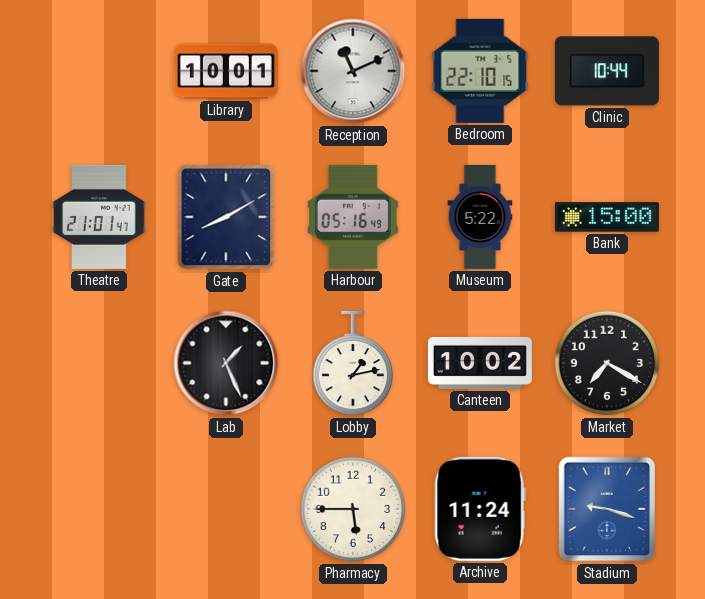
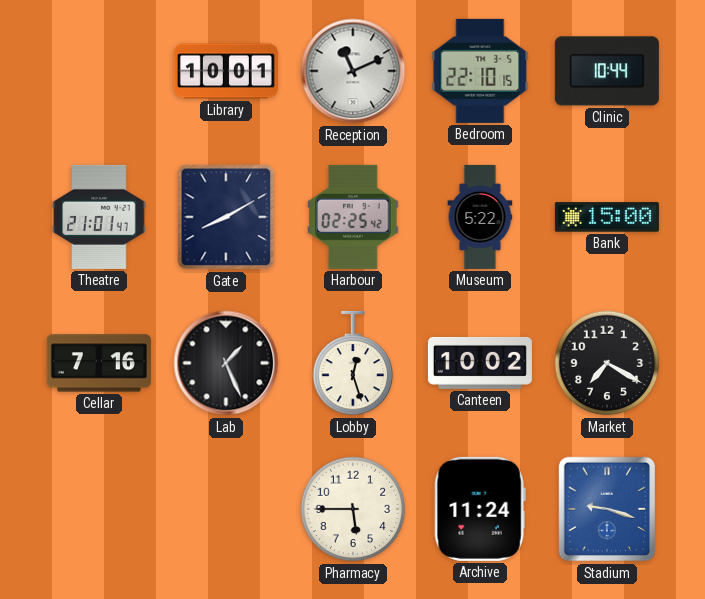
Harbour: 05:16 -> 02:25 (353, 217)
Cellar: none -> 7:16 (99, 363)
Lobby: 1:13 -> 12:27 (353, 363)
